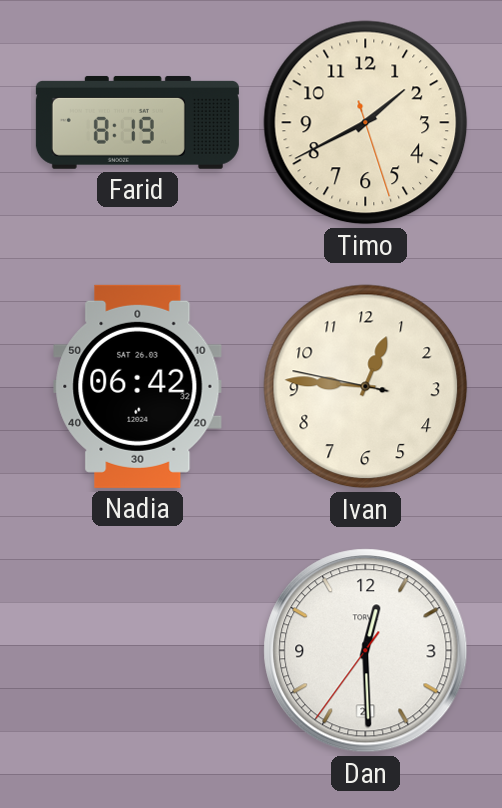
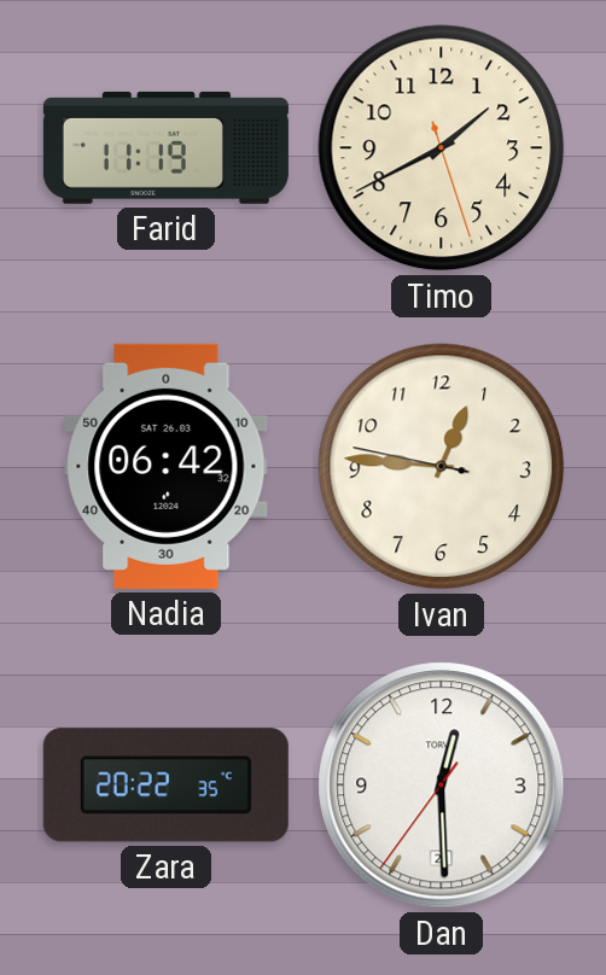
Farid: 8:19 -> 11:19 (165, 147)
Zara: none -> 20:22 (165, 786)
